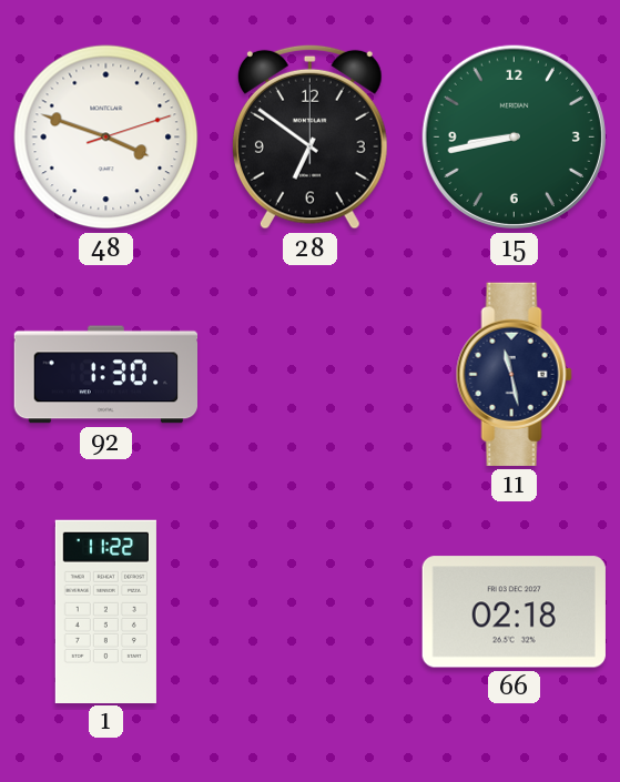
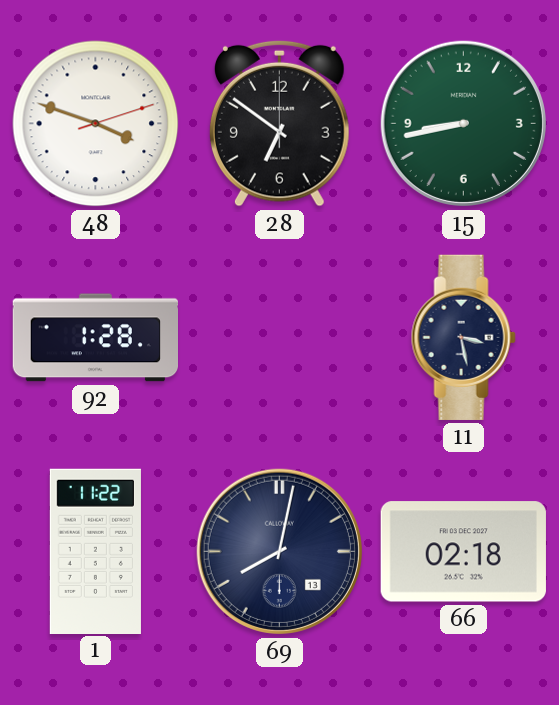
92: 1:30 -> 1:28 (95, 338)
11: 11:28 -> 3:28 (463, 337)
69: none -> 8:02 (279, 551)
